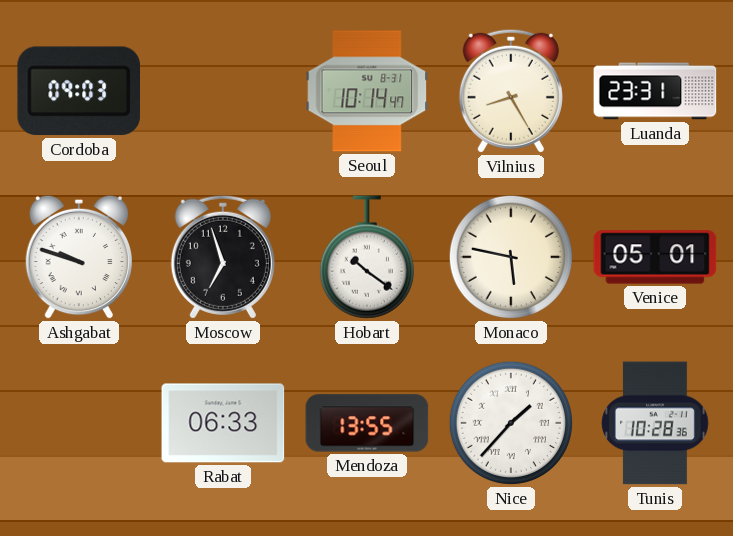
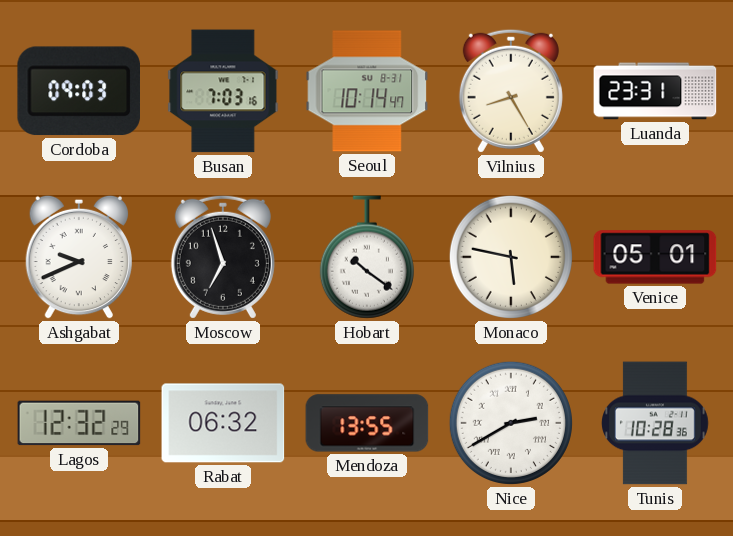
Busan: none -> 7:03 (223, 91)
Ashgabat: 9:48 -> 9:41 (78, 257)
Lagos: none -> 12:32 (79, 423)
Rabat: 06:33 -> 06:32 (223, 423)
Nice: 1:37 -> 2:40 (511, 423)
